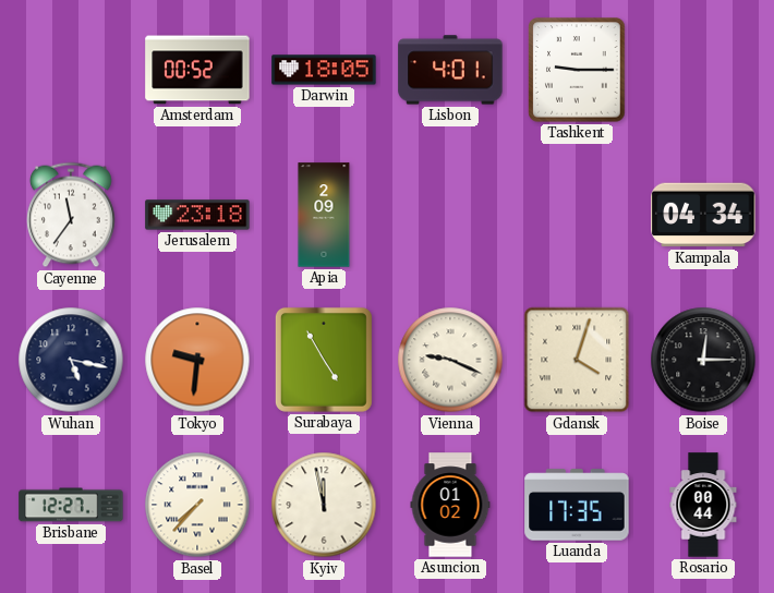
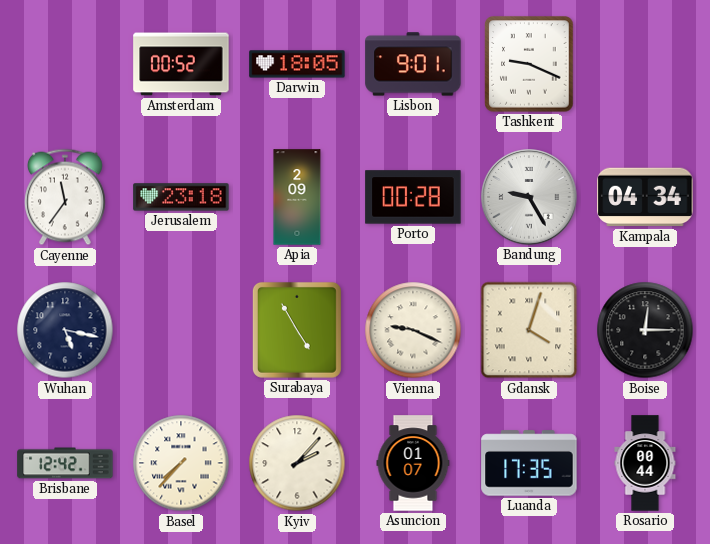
Lisbon: 4:01 -> 9:01 (413, 64)
Tashkent: 9:15 -> 9:19 (529, 64)
Porto: none -> 00:28 (413, 197)
Bandung: none -> 9:25 (529, 197)
Tokyo: 9:31 -> none (197, 360)
Brisbane: 12:27 -> 12:42 (65, 463)
Kyiv: 11:58 -> 2:07 (297, 463)
Asuncion: 01:02 -> 01:07 (413, 463)
